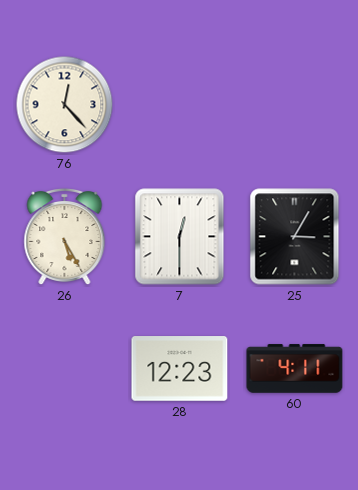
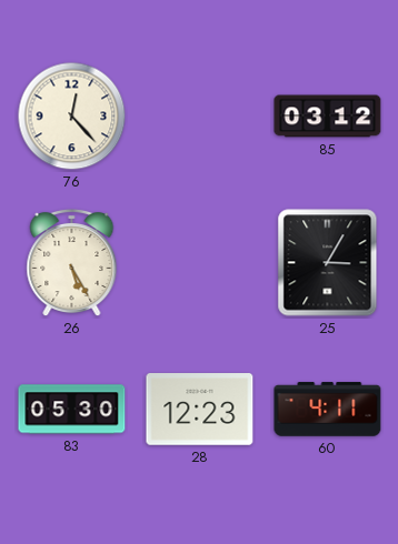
85: none -> 03:12 (328, 117)
7: 12:30 -> none (180, 237)
83: none -> 05:30 (72, 410)
